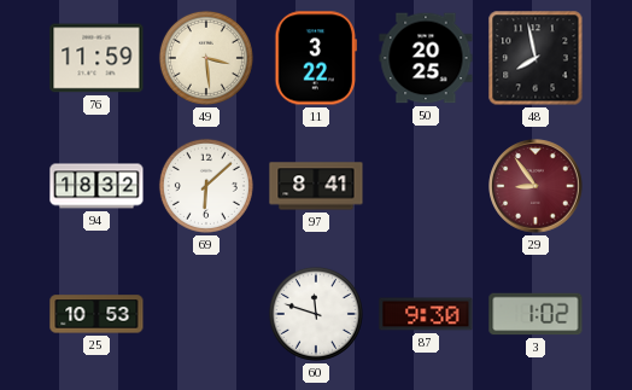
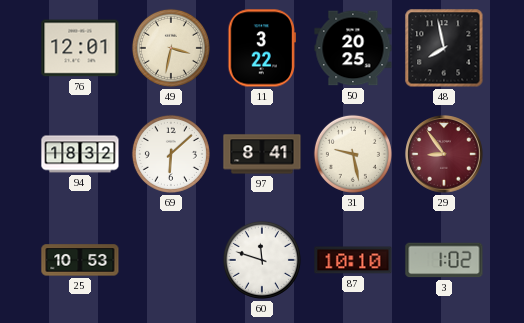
76: 11:59 -> 12:01 (80, 48)
49: 3:29 -> 3:32 (171, 48)
31: none -> 9:28 (353, 154)
87: 9:30 -> 10:10 (353, 260)
